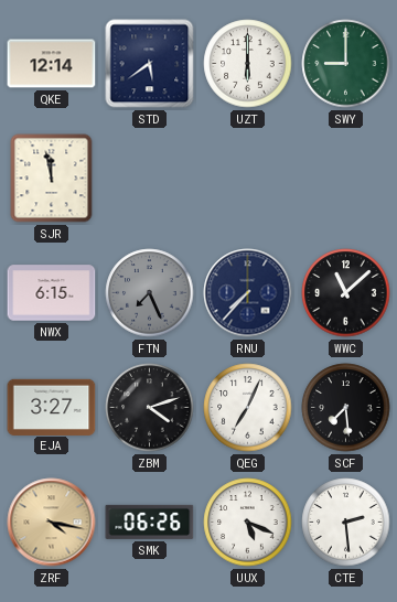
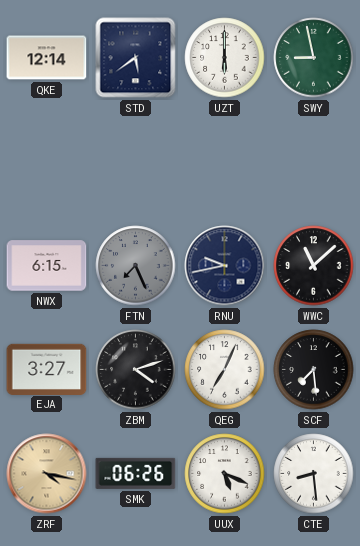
SWY: 9:00 -> 8:58 (314, 58)
SJR: 11:58 -> none (52, 179)
RNU: 7:37 -> 9:43 (225, 266)
CTE: 2:29 -> 8:29 (314, 474)
